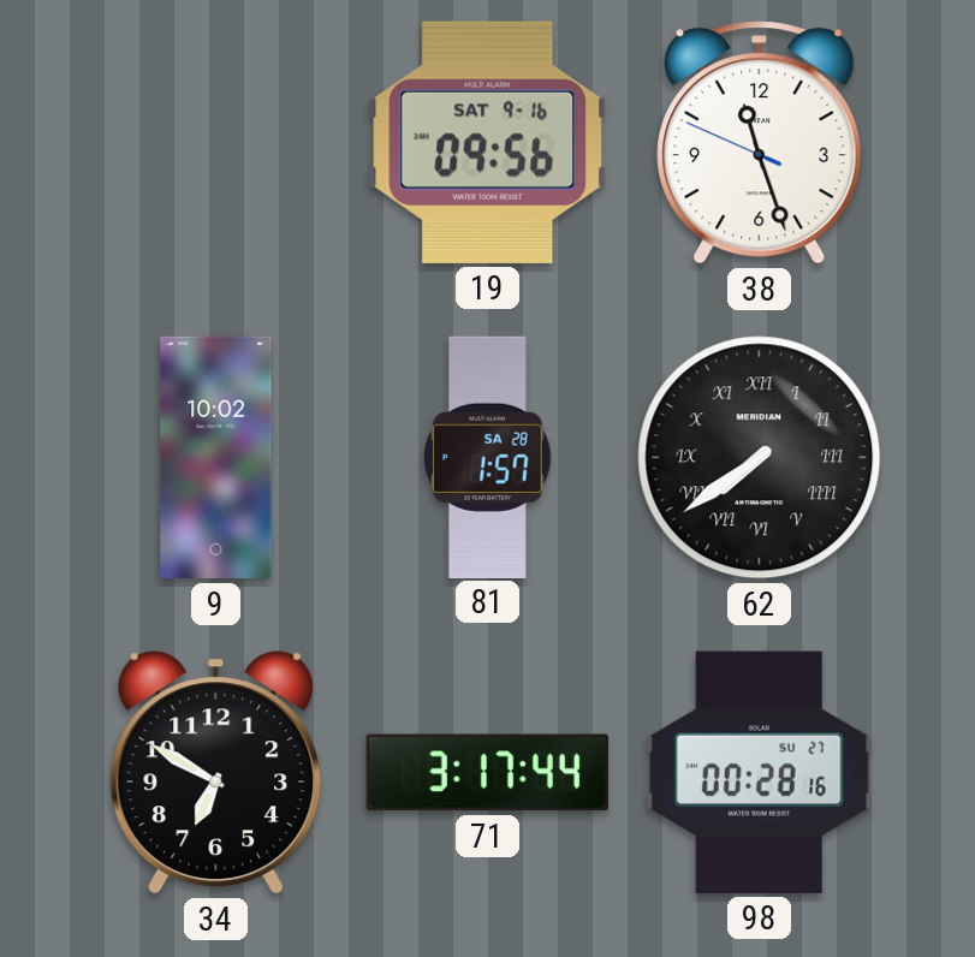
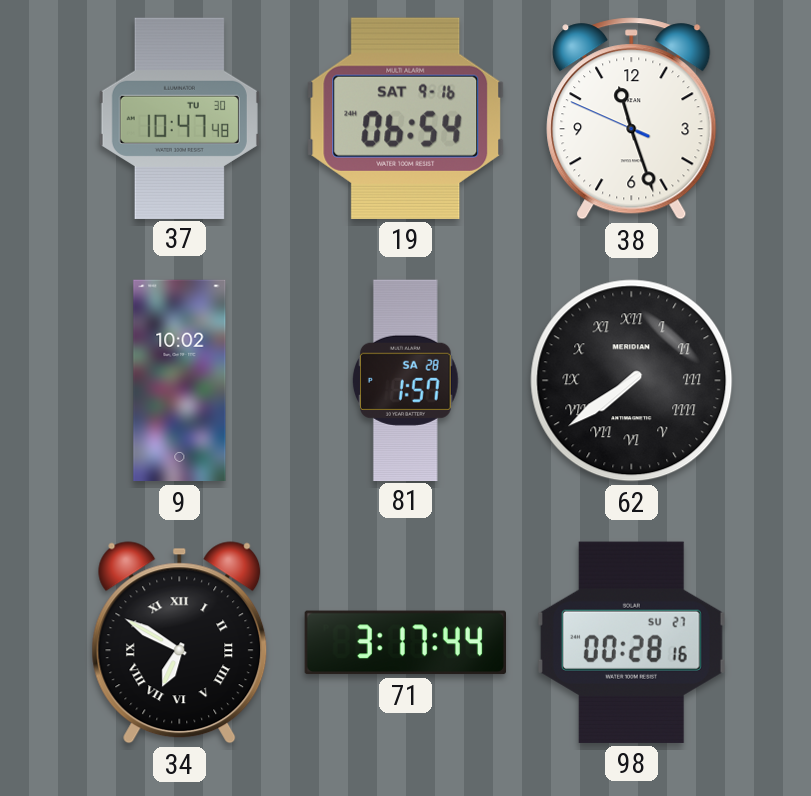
37: none -> 10:47 (179, 118)
19: 09:56 -> 06:54 (406, 118)
34 numerals: Arabic -> Roman (180, 643)
